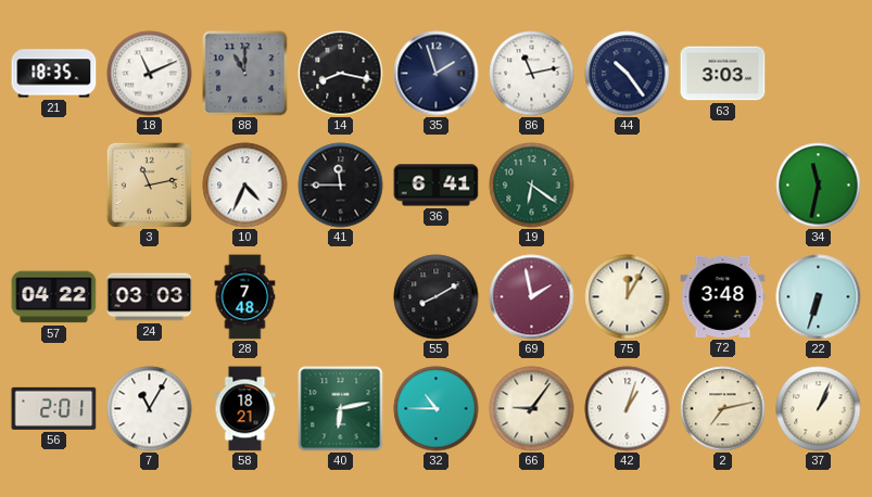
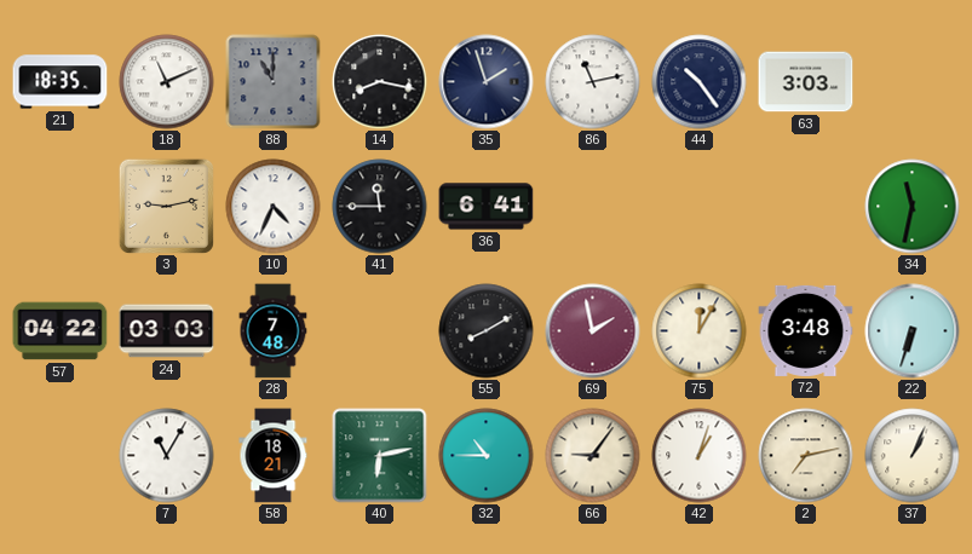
3: 11:13 -> 9:13 (166, 206)
19: 6:21 -> none (532, 186)
56: 2:01 -> none (54, 408)
